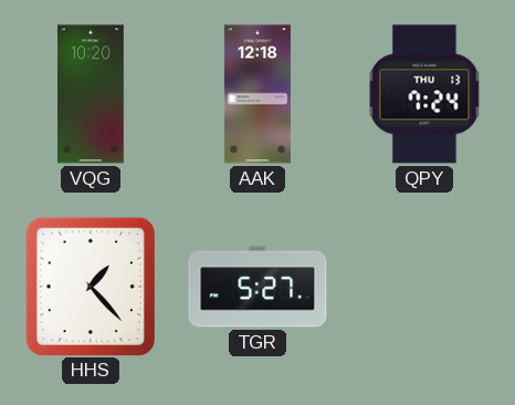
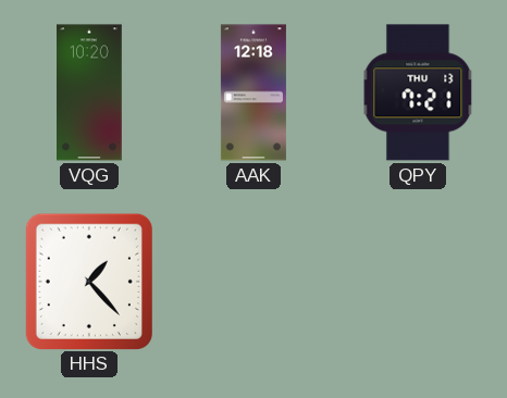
QPY: 7:24 -> 7:21 (418, 92)
TGR: 5:27 -> none (257, 287)
